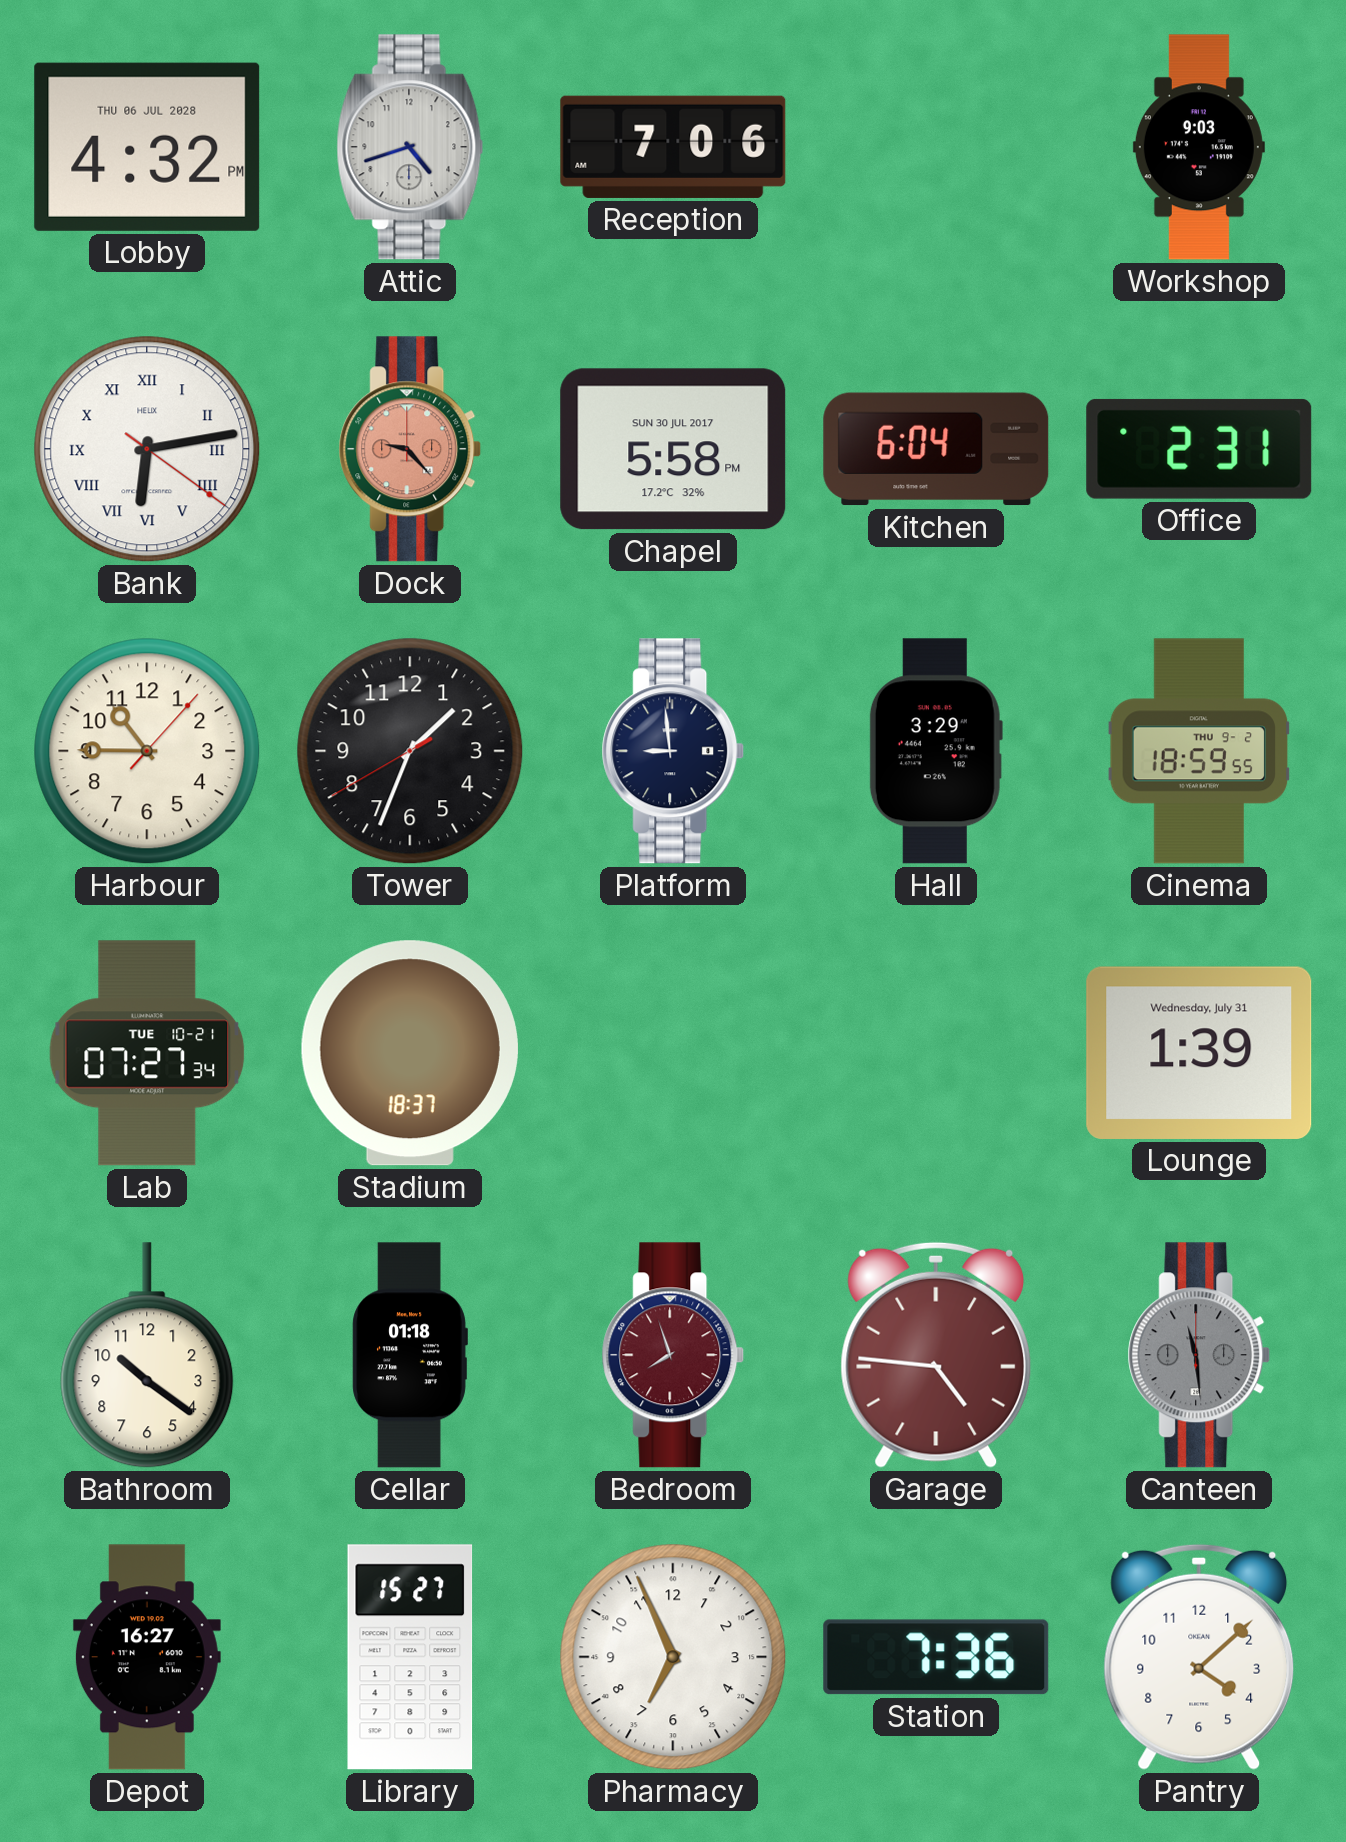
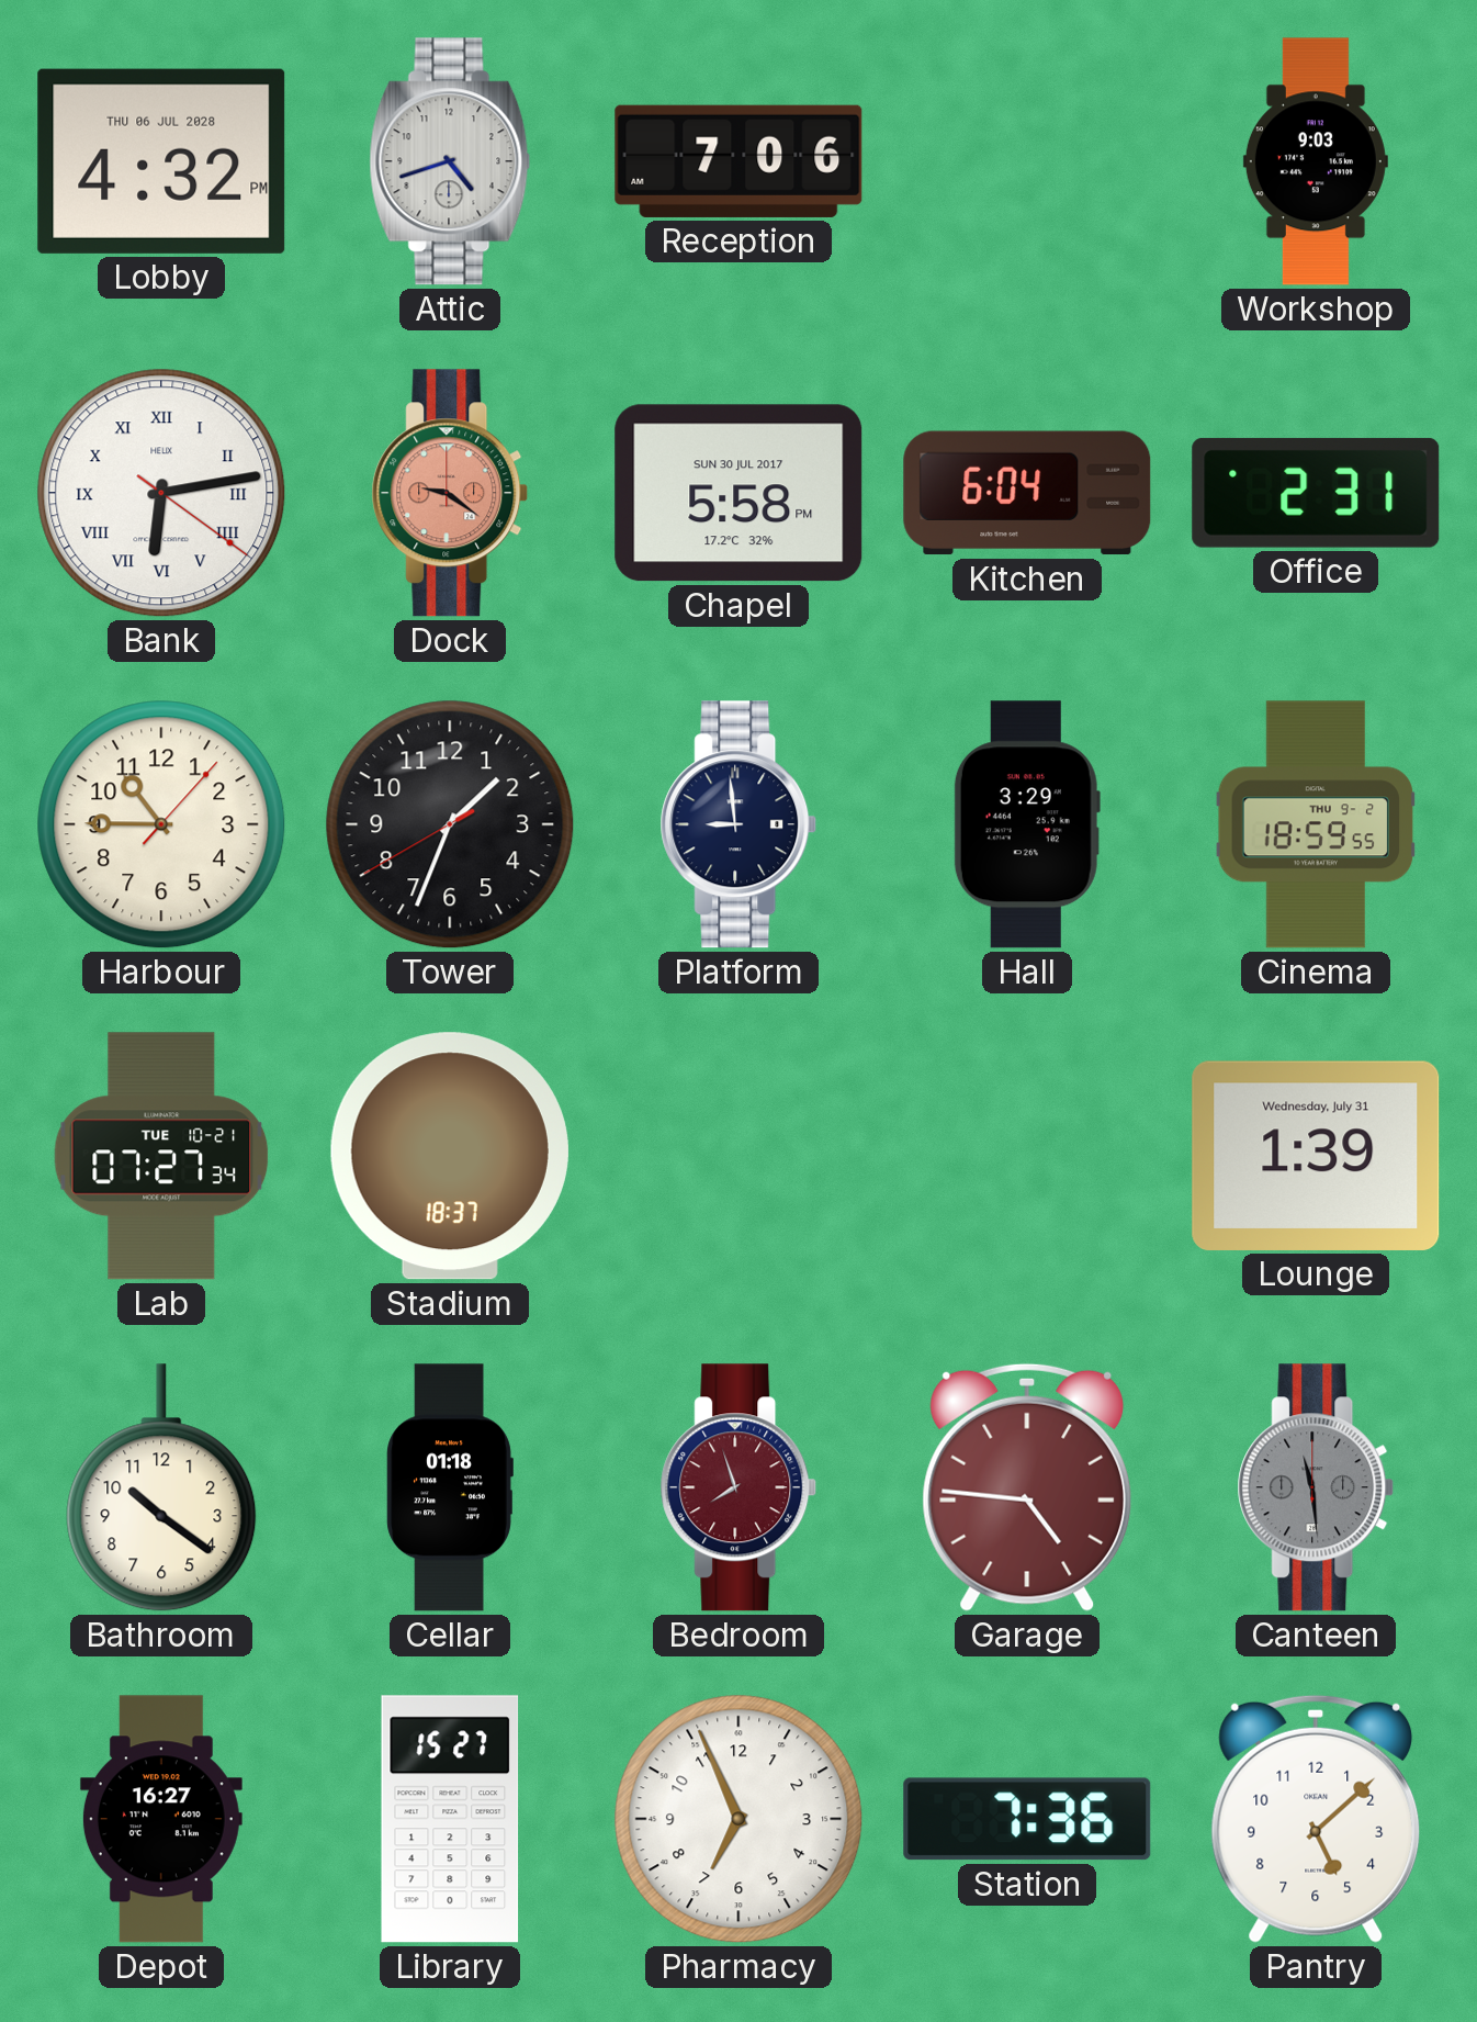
Dock: 9:23 -> 9:21 (450, 493)
Pantry: 4:08 -> 5:08 (1316, 1819)
